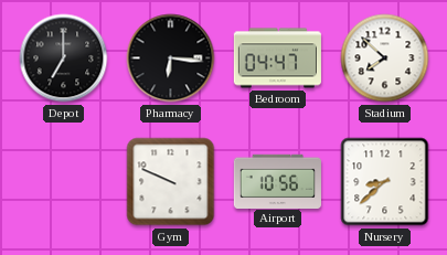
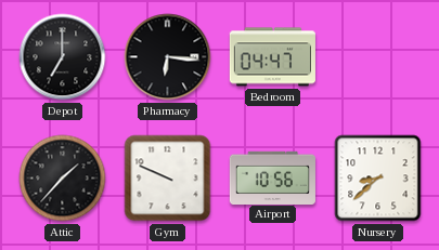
Stadium: 7:52 -> none (385, 59)
Attic: none -> 1:37 (63, 179)
